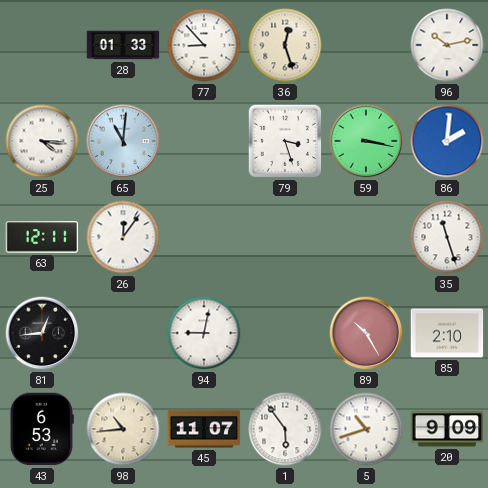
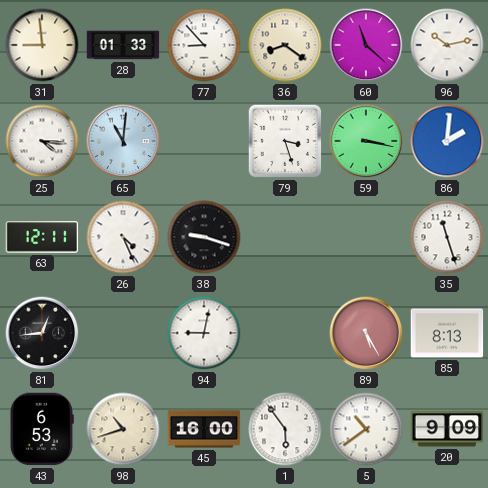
31: none -> 8:59 (42, 45)
36: 12:27 -> 8:21 (285, 45)
60: none -> 11:22 (366, 45)
26: 12:06 -> 4:26 (123, 237)
38: none -> 9:18 (204, 237)
89: 10:25 -> 5:25 (366, 333)
85: 2:10 -> 8:13 (447, 333)
98: 10:44 -> 10:42 (123, 429)
45: 11:07 -> 16:00 (204, 429)
5: 10:42 -> 10:39 (366, 429)
